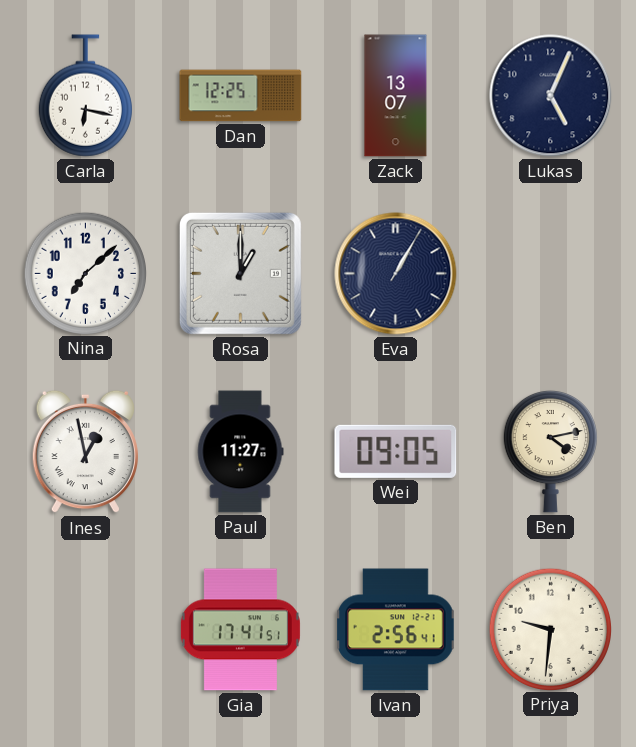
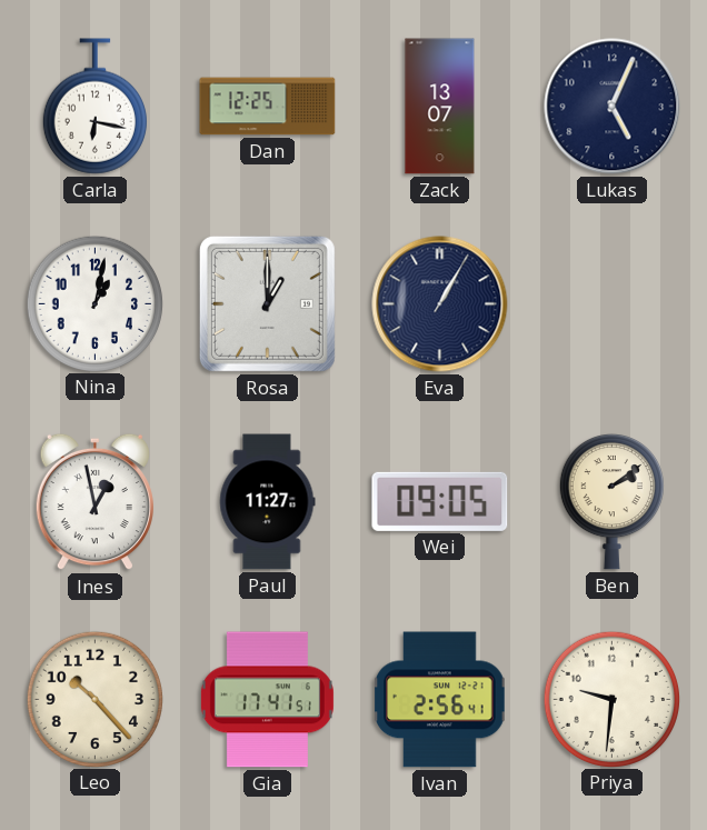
Nina: 7:08 -> 1:02 (94, 303)
Ben: 4:13 -> 2:09 (611, 501)
Leo: none -> 10:23 (94, 699)
